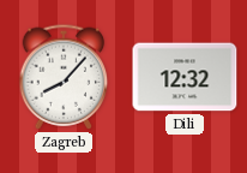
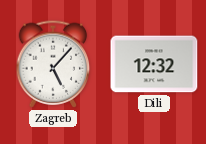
Zagreb: 8:07 -> 5:07 (53, 64)
